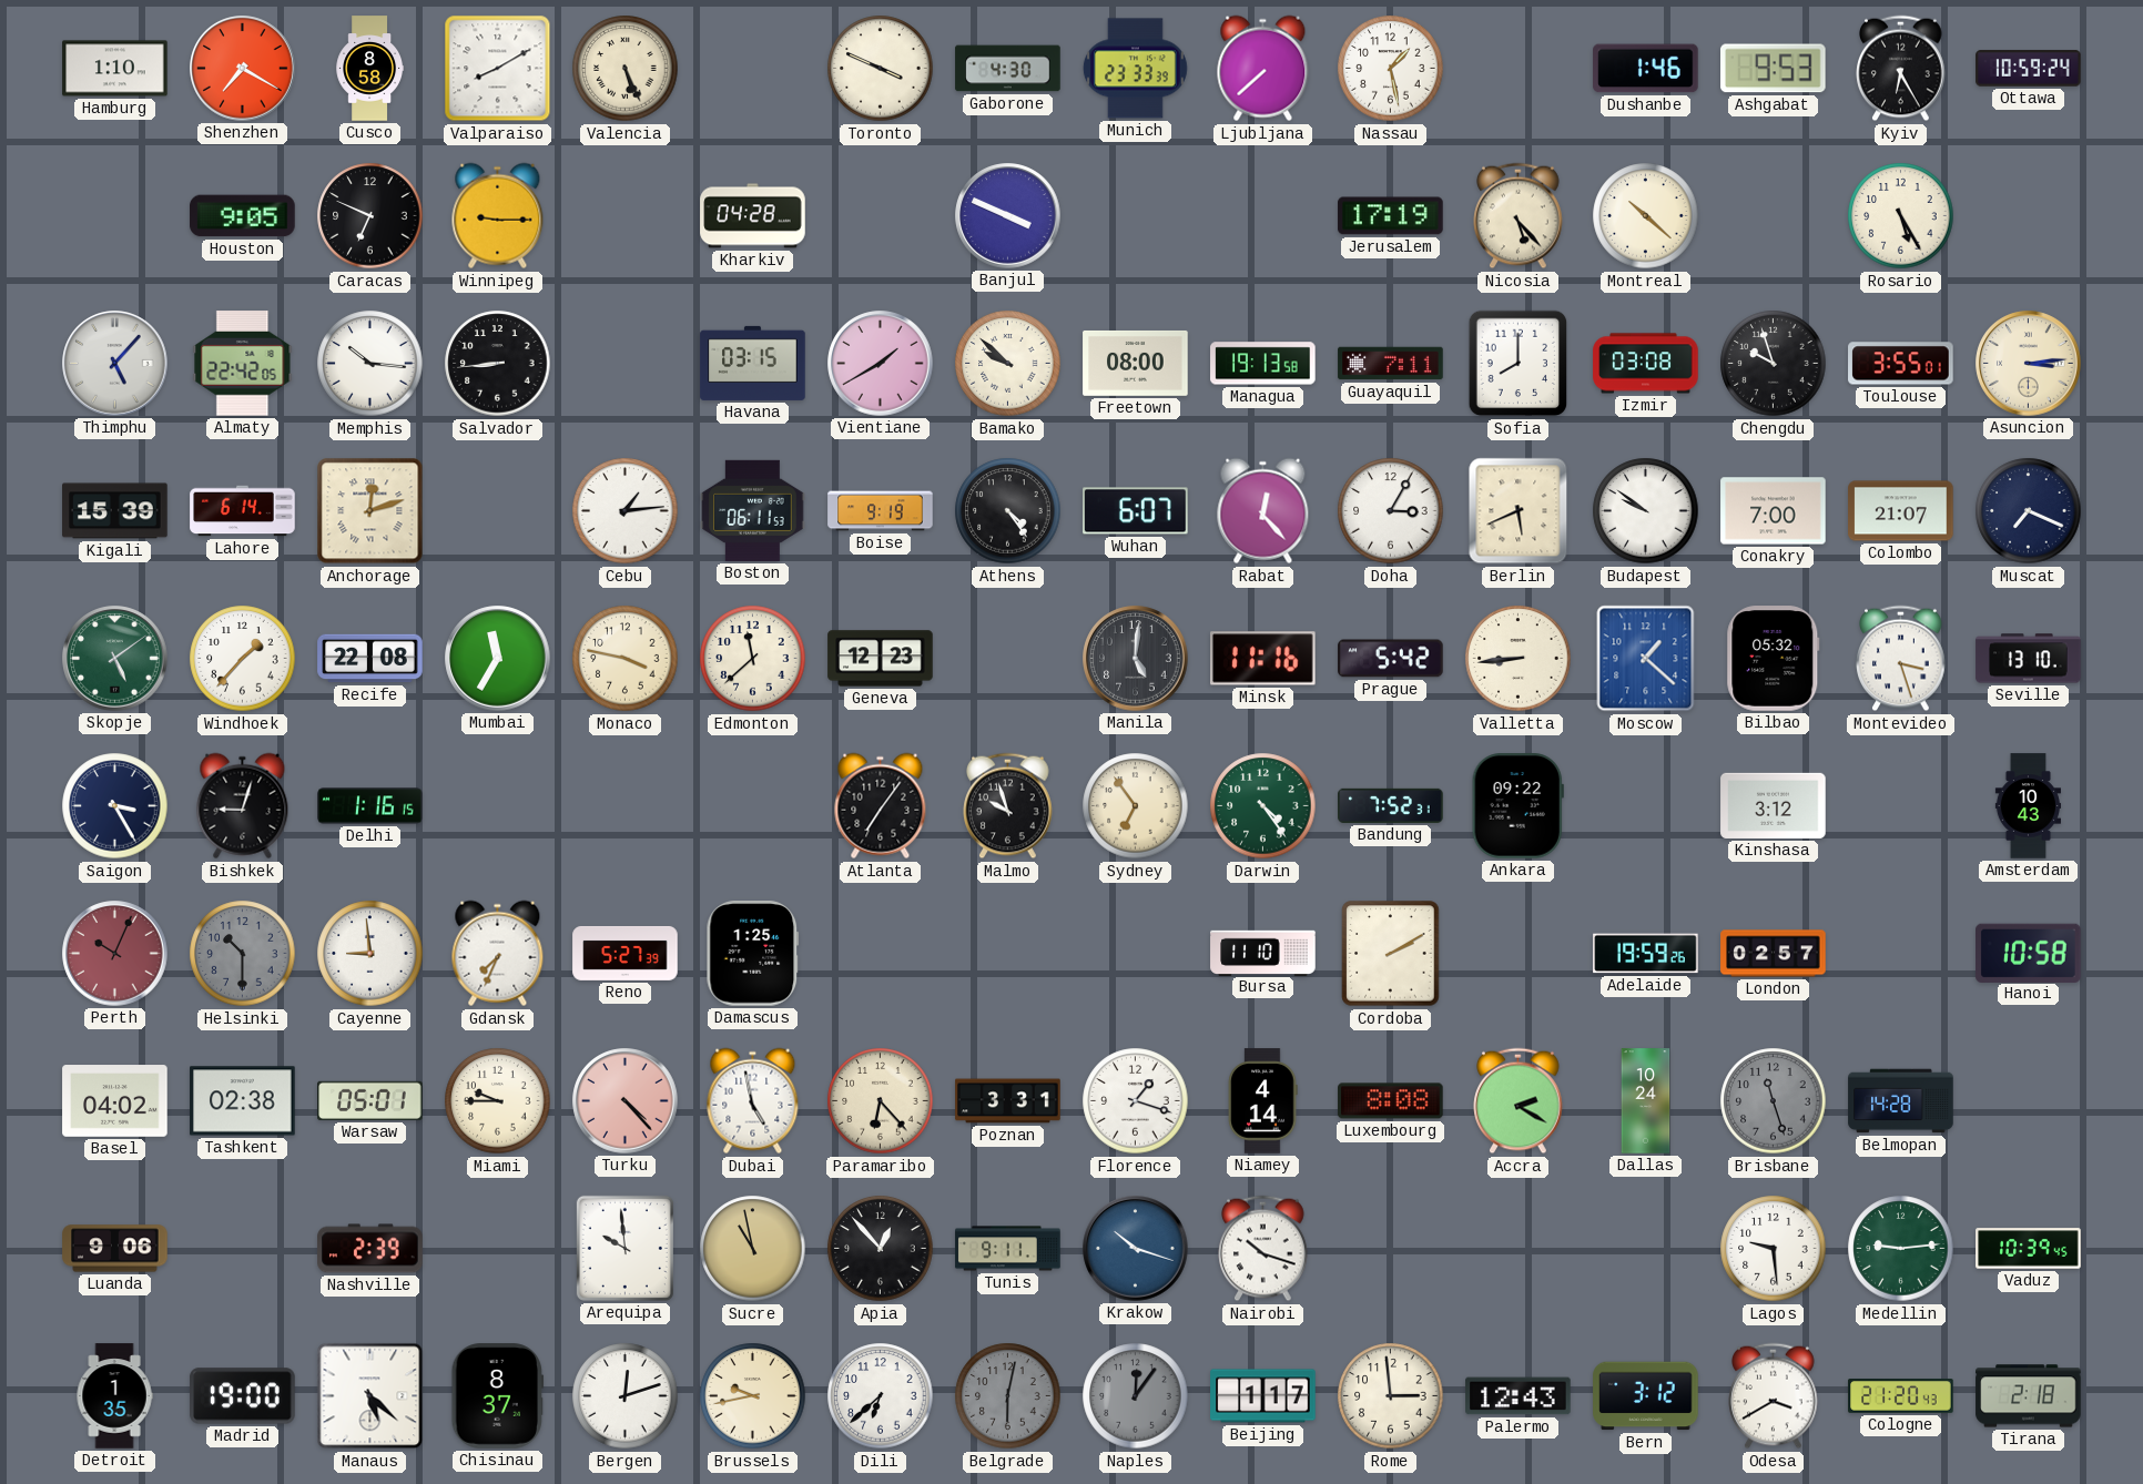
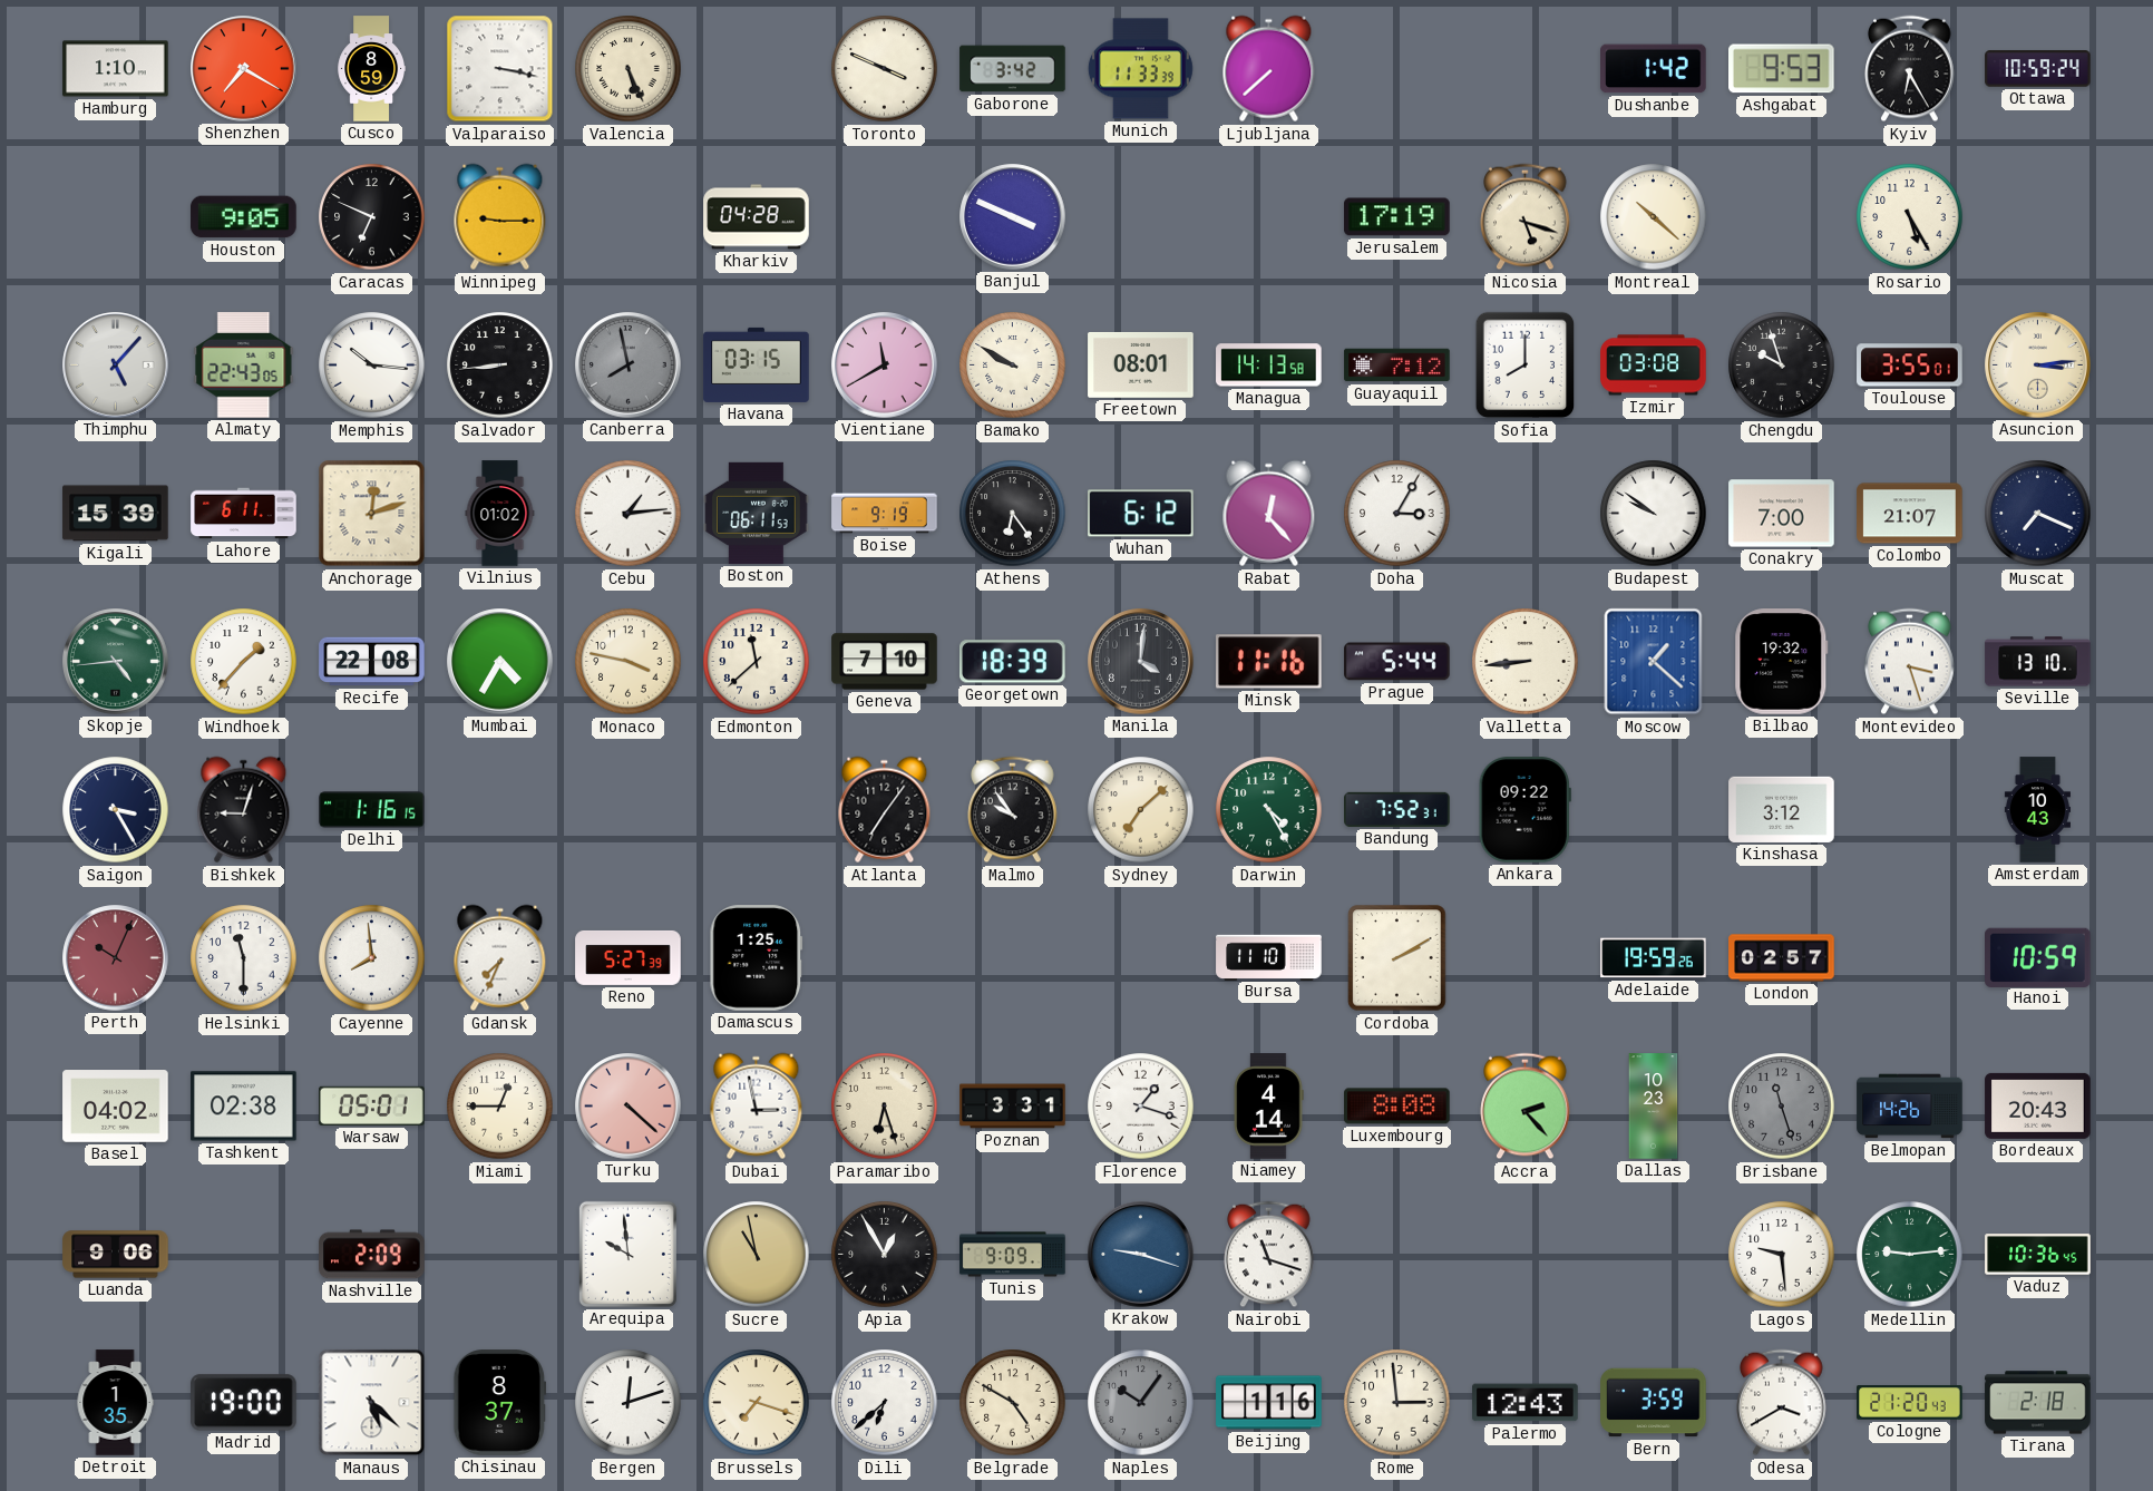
Cusco: 8:58 -> 8:59 (371, 69)
Valparaiso: 8:10 -> 3:17 (500, 69)
Gaborone: 4:30 -> 3:42 (1013, 69)
Munich: 23:33 -> 11:33 (1140, 69)
Nassau: 1:28 -> none (1391, 69)
Dushanbe: 1:46 -> 1:42 (1654, 69)
Nicosia: 5:23 -> 5:18 (1526, 217)
Almaty: 22:42 -> 22:43 (244, 366)
Canberra: none -> 7:58 (629, 366)
Vientiane: 1:40 -> 11:40 (885, 366)
Bamako: 9:52 -> 9:50 (1013, 366)
Freetown: 08:00 -> 08:01 (1141, 364)
Managua: 19:13 -> 14:13 (1269, 366)
Guayaquil: 7:11 -> 7:12 (1397, 366)
Lahore: 6:14 -> 6:11 (244, 514)
Vilnius: none -> 01:02 (500, 514)
Athens: 4:24 -> 6:24 (1013, 514)
Wuhan: 6:07 -> 6:12 (1141, 514)
Berlin: 5:41 -> none (1519, 511)
Skopje: 5:09 -> 4:44 (116, 662)
Mumbai: 11:35 -> 4:35 (500, 662)
Geneva: 12:23 -> 7:10 (885, 662)
Georgetown: none -> 18:39 (1013, 662)
Manila: 5:01 -> 4:01 (1141, 662)
Prague: 5:42 -> 5:44 (1397, 662)
Bilbao: 05:32 -> 19:32 (1782, 662)
Malmo: 9:57 -> 9:54 (1013, 810)
Sydney: 6:54 -> 7:08 (1141, 810)
Darwin: 4:24 -> 4:25 (1269, 810)
Helsinki: 10:30 -> 11:30 (244, 958)
Helsinki dial: grey -> white (244, 958)
Cayenne: 8:59 -> 7:59 (372, 958)
Hanoi: 10:58 -> 10:59 (2038, 957)
Miami: 9:45 -> 12:45 (500, 1107)
Turku: 4:23 -> 4:22 (629, 1107)
Dubai: 4:58 -> 2:58 (757, 1107)
Paramaribo: 6:23 -> 6:27 (885, 1107)
Accra: 2:20 -> 2:23 (1526, 1107)
Dallas: 10:24 -> 10:23 (1654, 1107)
Belmopan: 14:28 -> 14:26 (1910, 1107)
Bordeaux: none -> 20:43 (2038, 1105)
Nashville: 2:39 -> 2:09 (372, 1255)
Apia: 12:53 -> 12:55 (885, 1255)
Tunis: 9:11 -> 9:09 (1013, 1255)
Krakow: 10:18 -> 9:18 (1141, 1255)
Nairobi: 10:18 -> 11:18 (1269, 1255)
Vaduz: 10:39 -> 10:36 (2038, 1255)
Brussels: 9:43 -> 7:18 (757, 1403)
Belgrade: 6:02 -> 4:50 (1013, 1403)
Belgrade dial: grey -> cream (1013, 1403)
Naples: 12:06 -> 10:06 (1141, 1403)
Beijing: 1:17 -> 1:16 (1269, 1403)
Bern: 3:12 -> 3:59 (1654, 1403)
